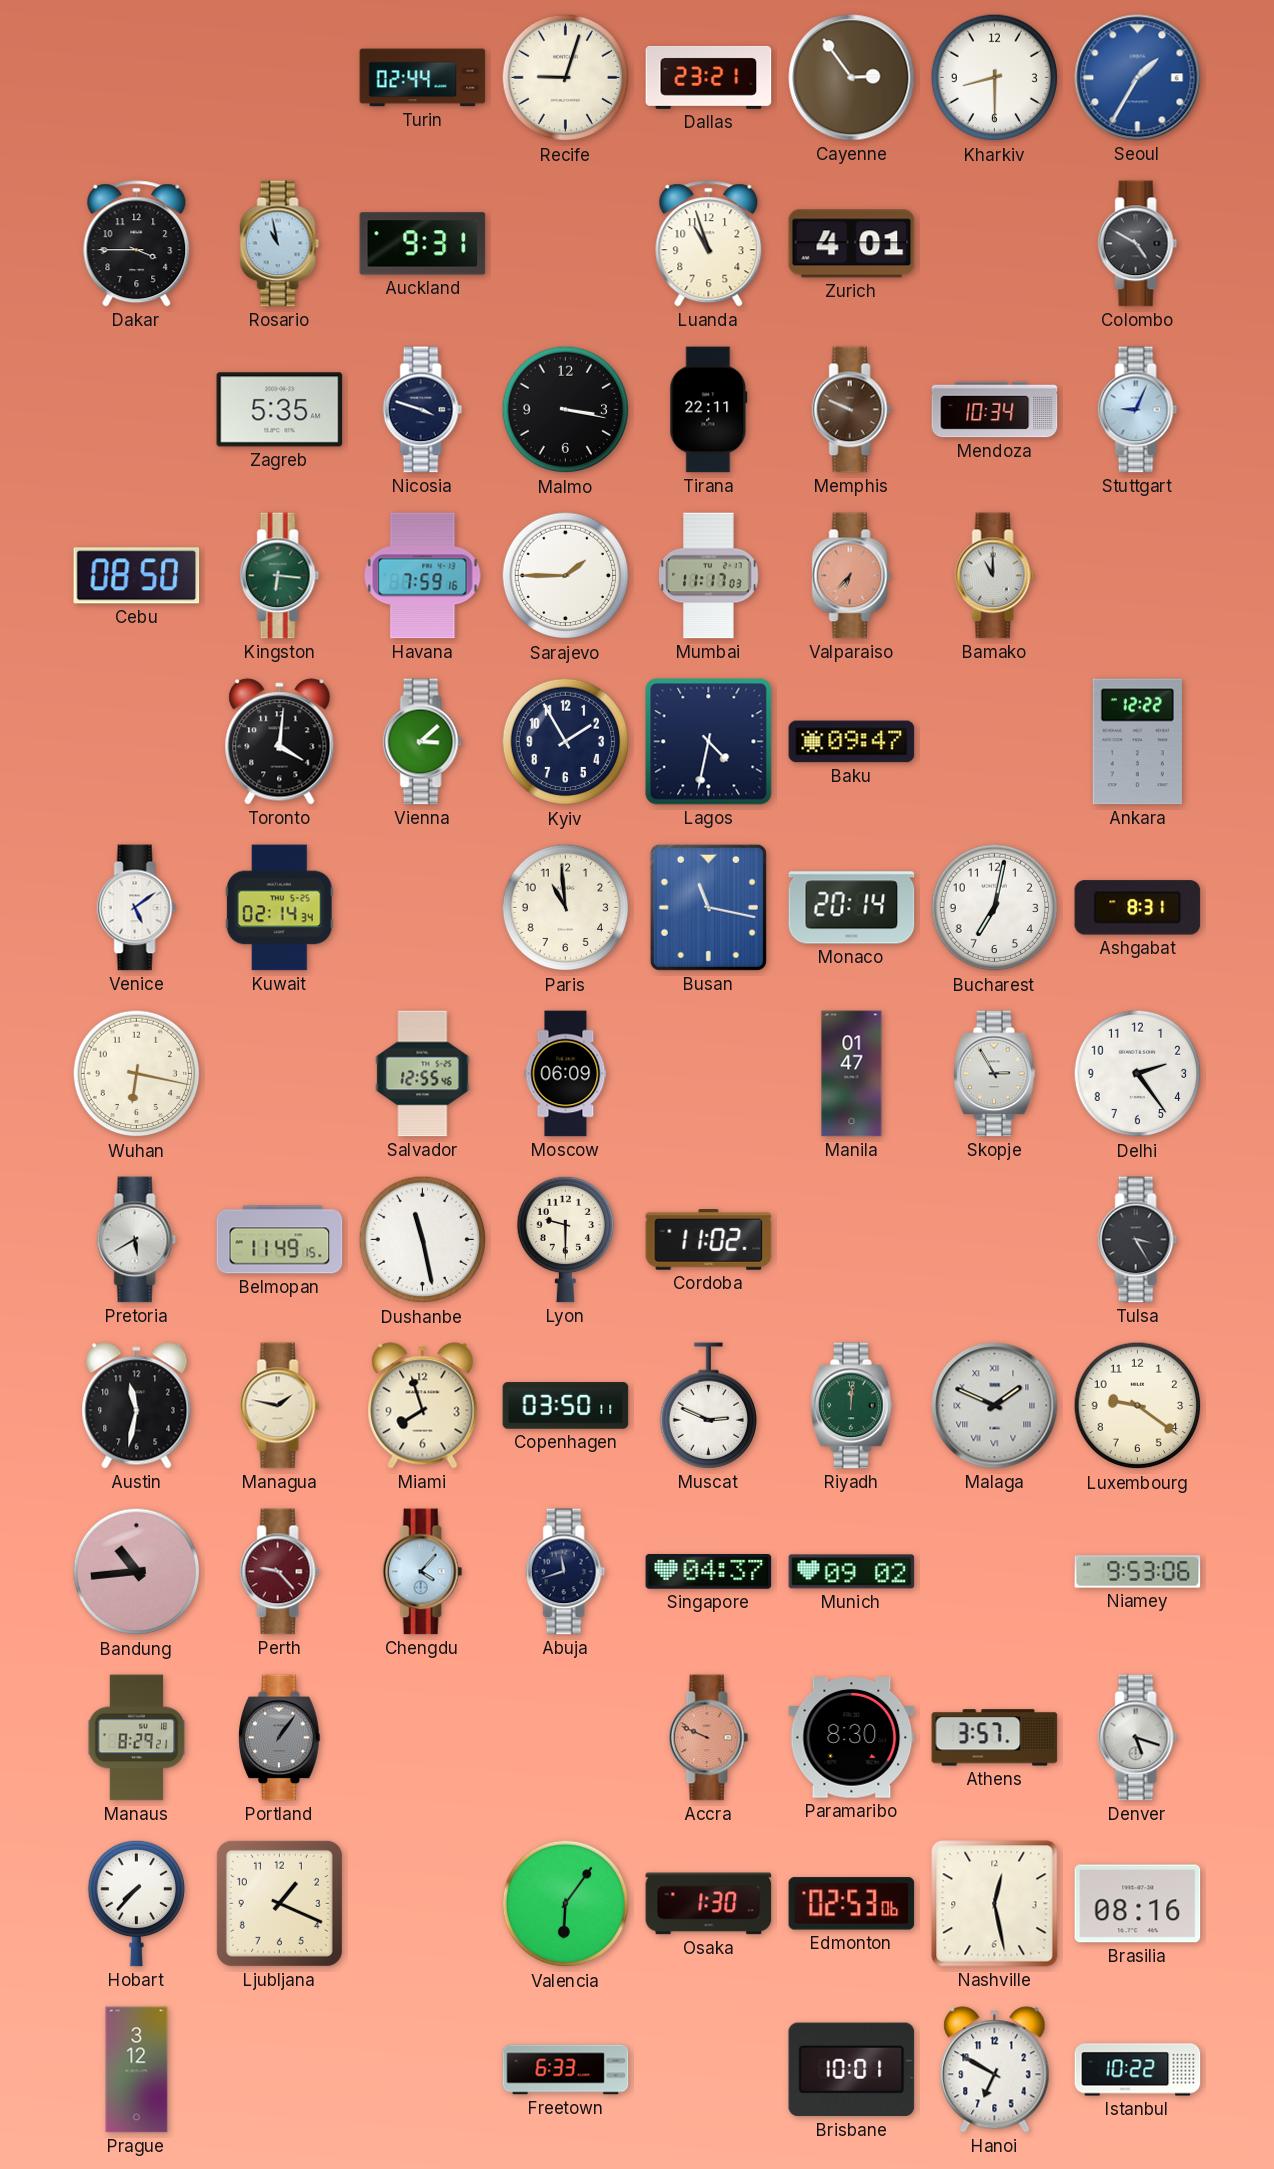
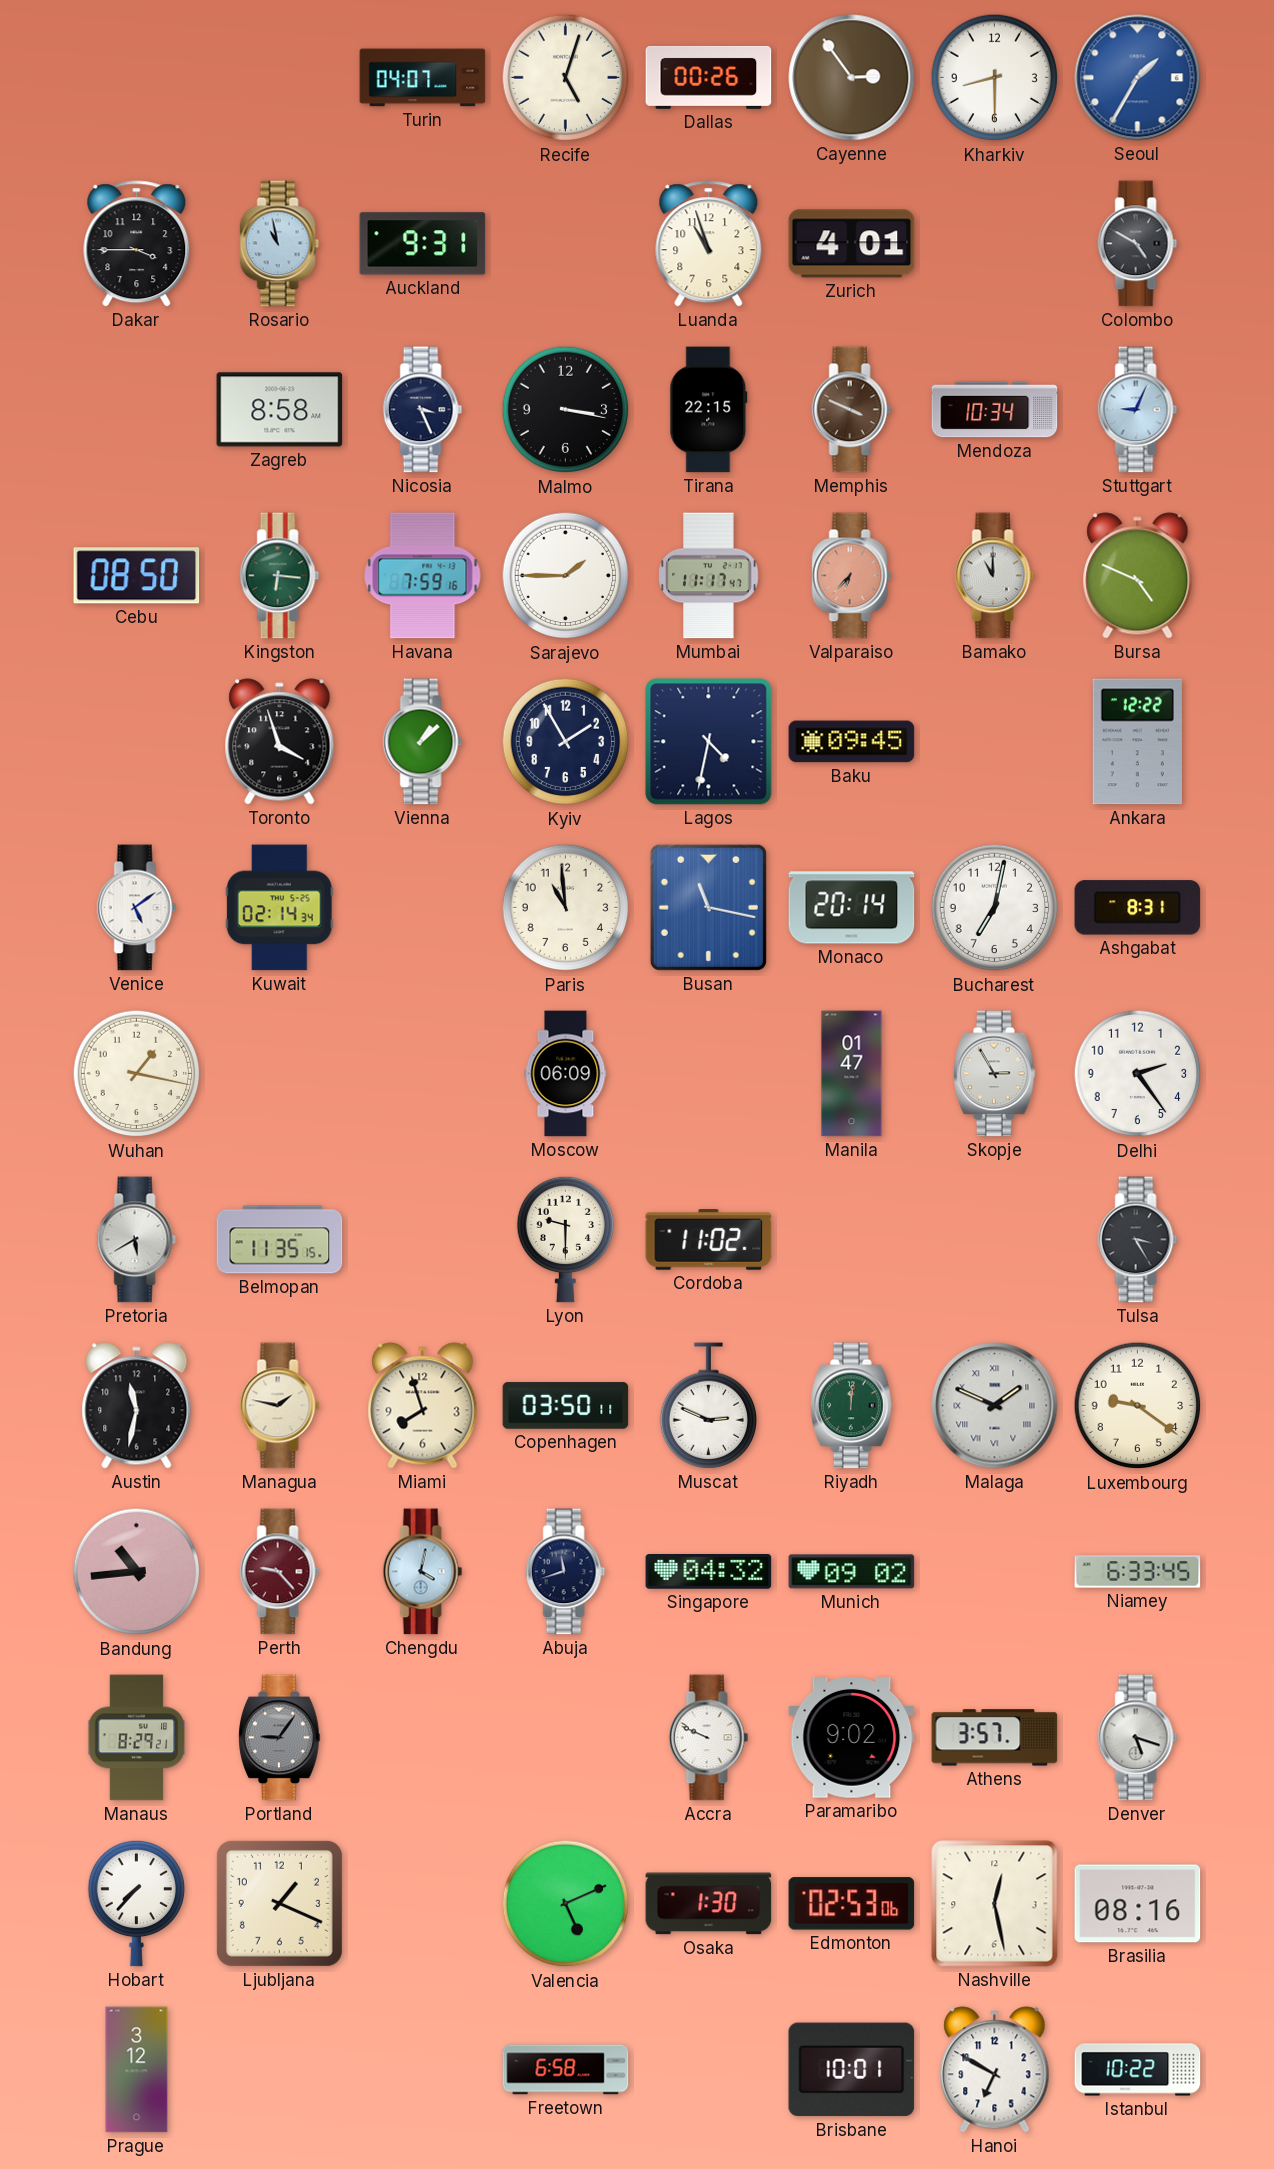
Turin: 02:44 -> 04:07 (423, 78)
Recife: 9:03 -> 5:03 (566, 78)
Dallas: 23:21 -> 00:26 (709, 77)
Zagreb: 5:35 -> 8:58 (280, 410)
Nicosia: 3:48 -> 3:26 (423, 410)
Tirana: 22:11 -> 22:15 (709, 410)
Memphis: 9:49 -> 3:49 (852, 410)
Mumbai: 11:17:03 -> 11:17:47 (709, 576)
Bursa: none -> 4:49 (1138, 576)
Toronto: 4:01 -> 3:57 (280, 742)
Vienna: 3:08 -> 1:08 (423, 742)
Baku: 09:47 -> 09:45 (852, 742)
Wuhan: 6:17 -> 1:17 (137, 1074)
Salvador: 12:55 -> none (423, 1074)
Belmopan: 11:49 -> 11:35 (280, 1240)
Dushanbe: 11:28 -> none (423, 1240)
Chengdu: 4:07 -> 4:02 (423, 1572)
Singapore: 04:37 -> 04:32 (709, 1572)
Niamey: 9:53 -> 6:33 (1138, 1572)
Portland: 1:06 -> 9:06 (280, 1738)
Accra dial: salmon -> white (709, 1738)
Paramaribo: 8:30 -> 9:02 (852, 1738)
Valencia: 6:06 -> 5:11 (566, 1904)
Freetown: 6:33 -> 6:58 (566, 2070)
